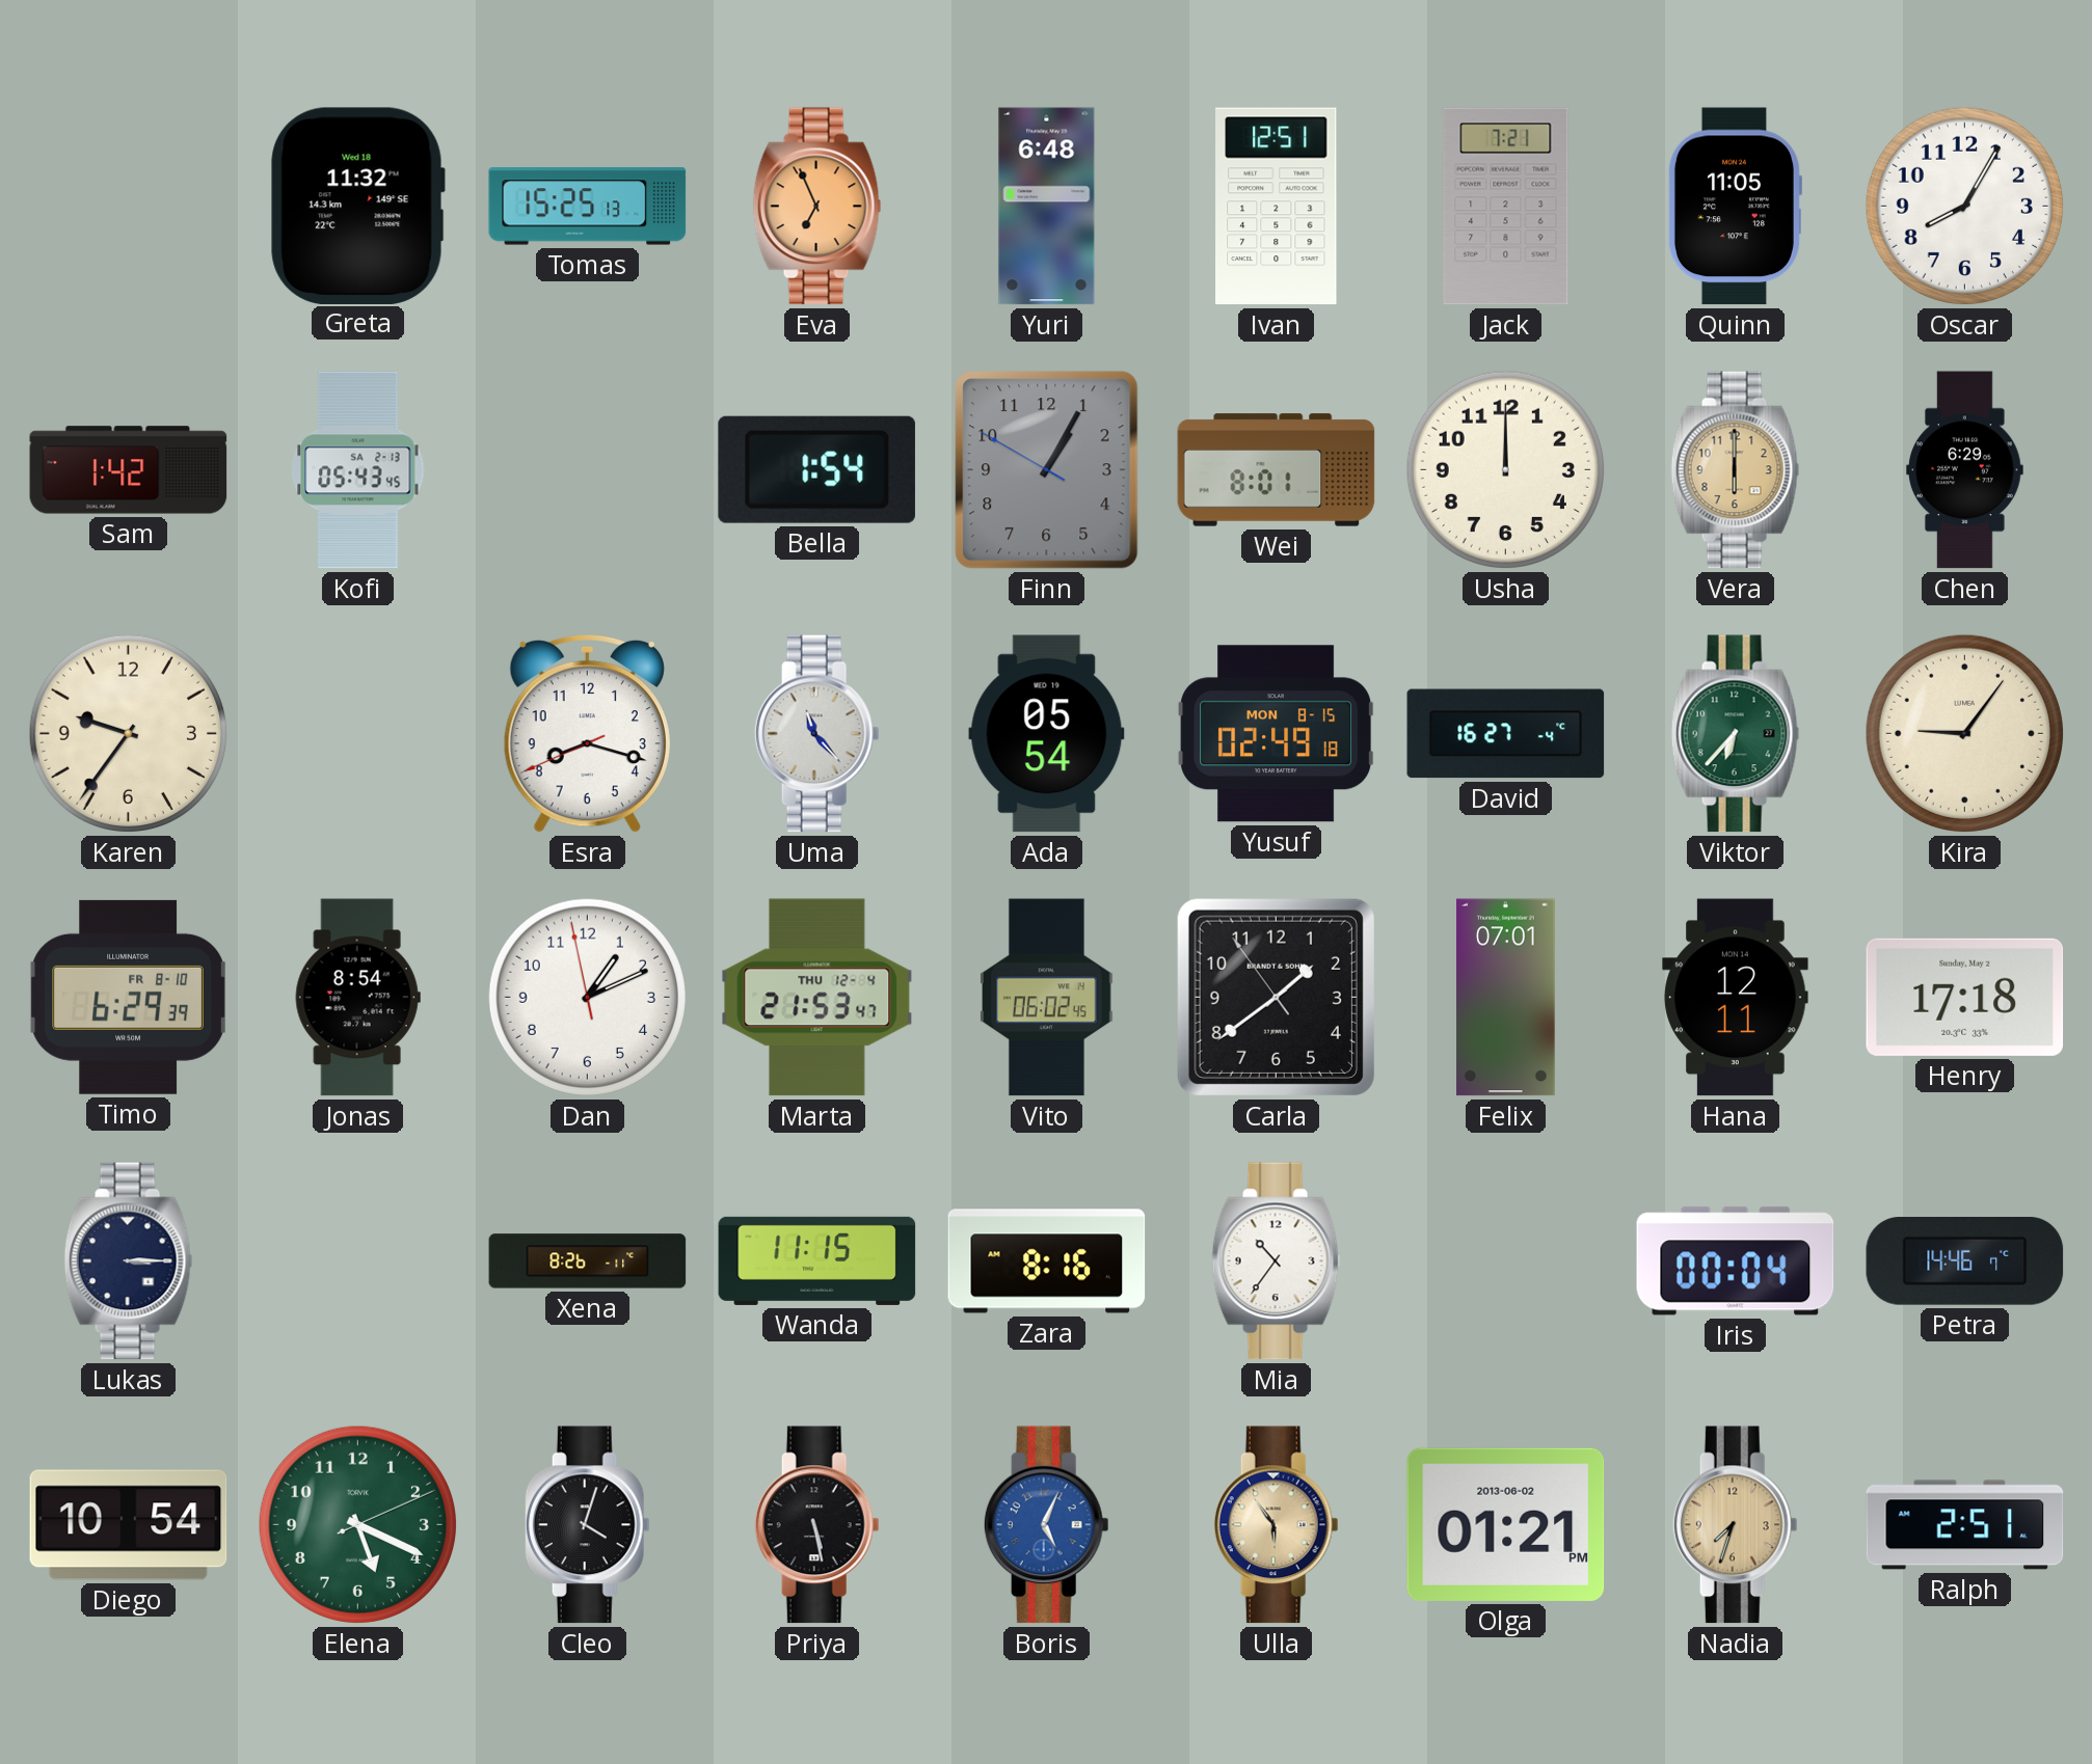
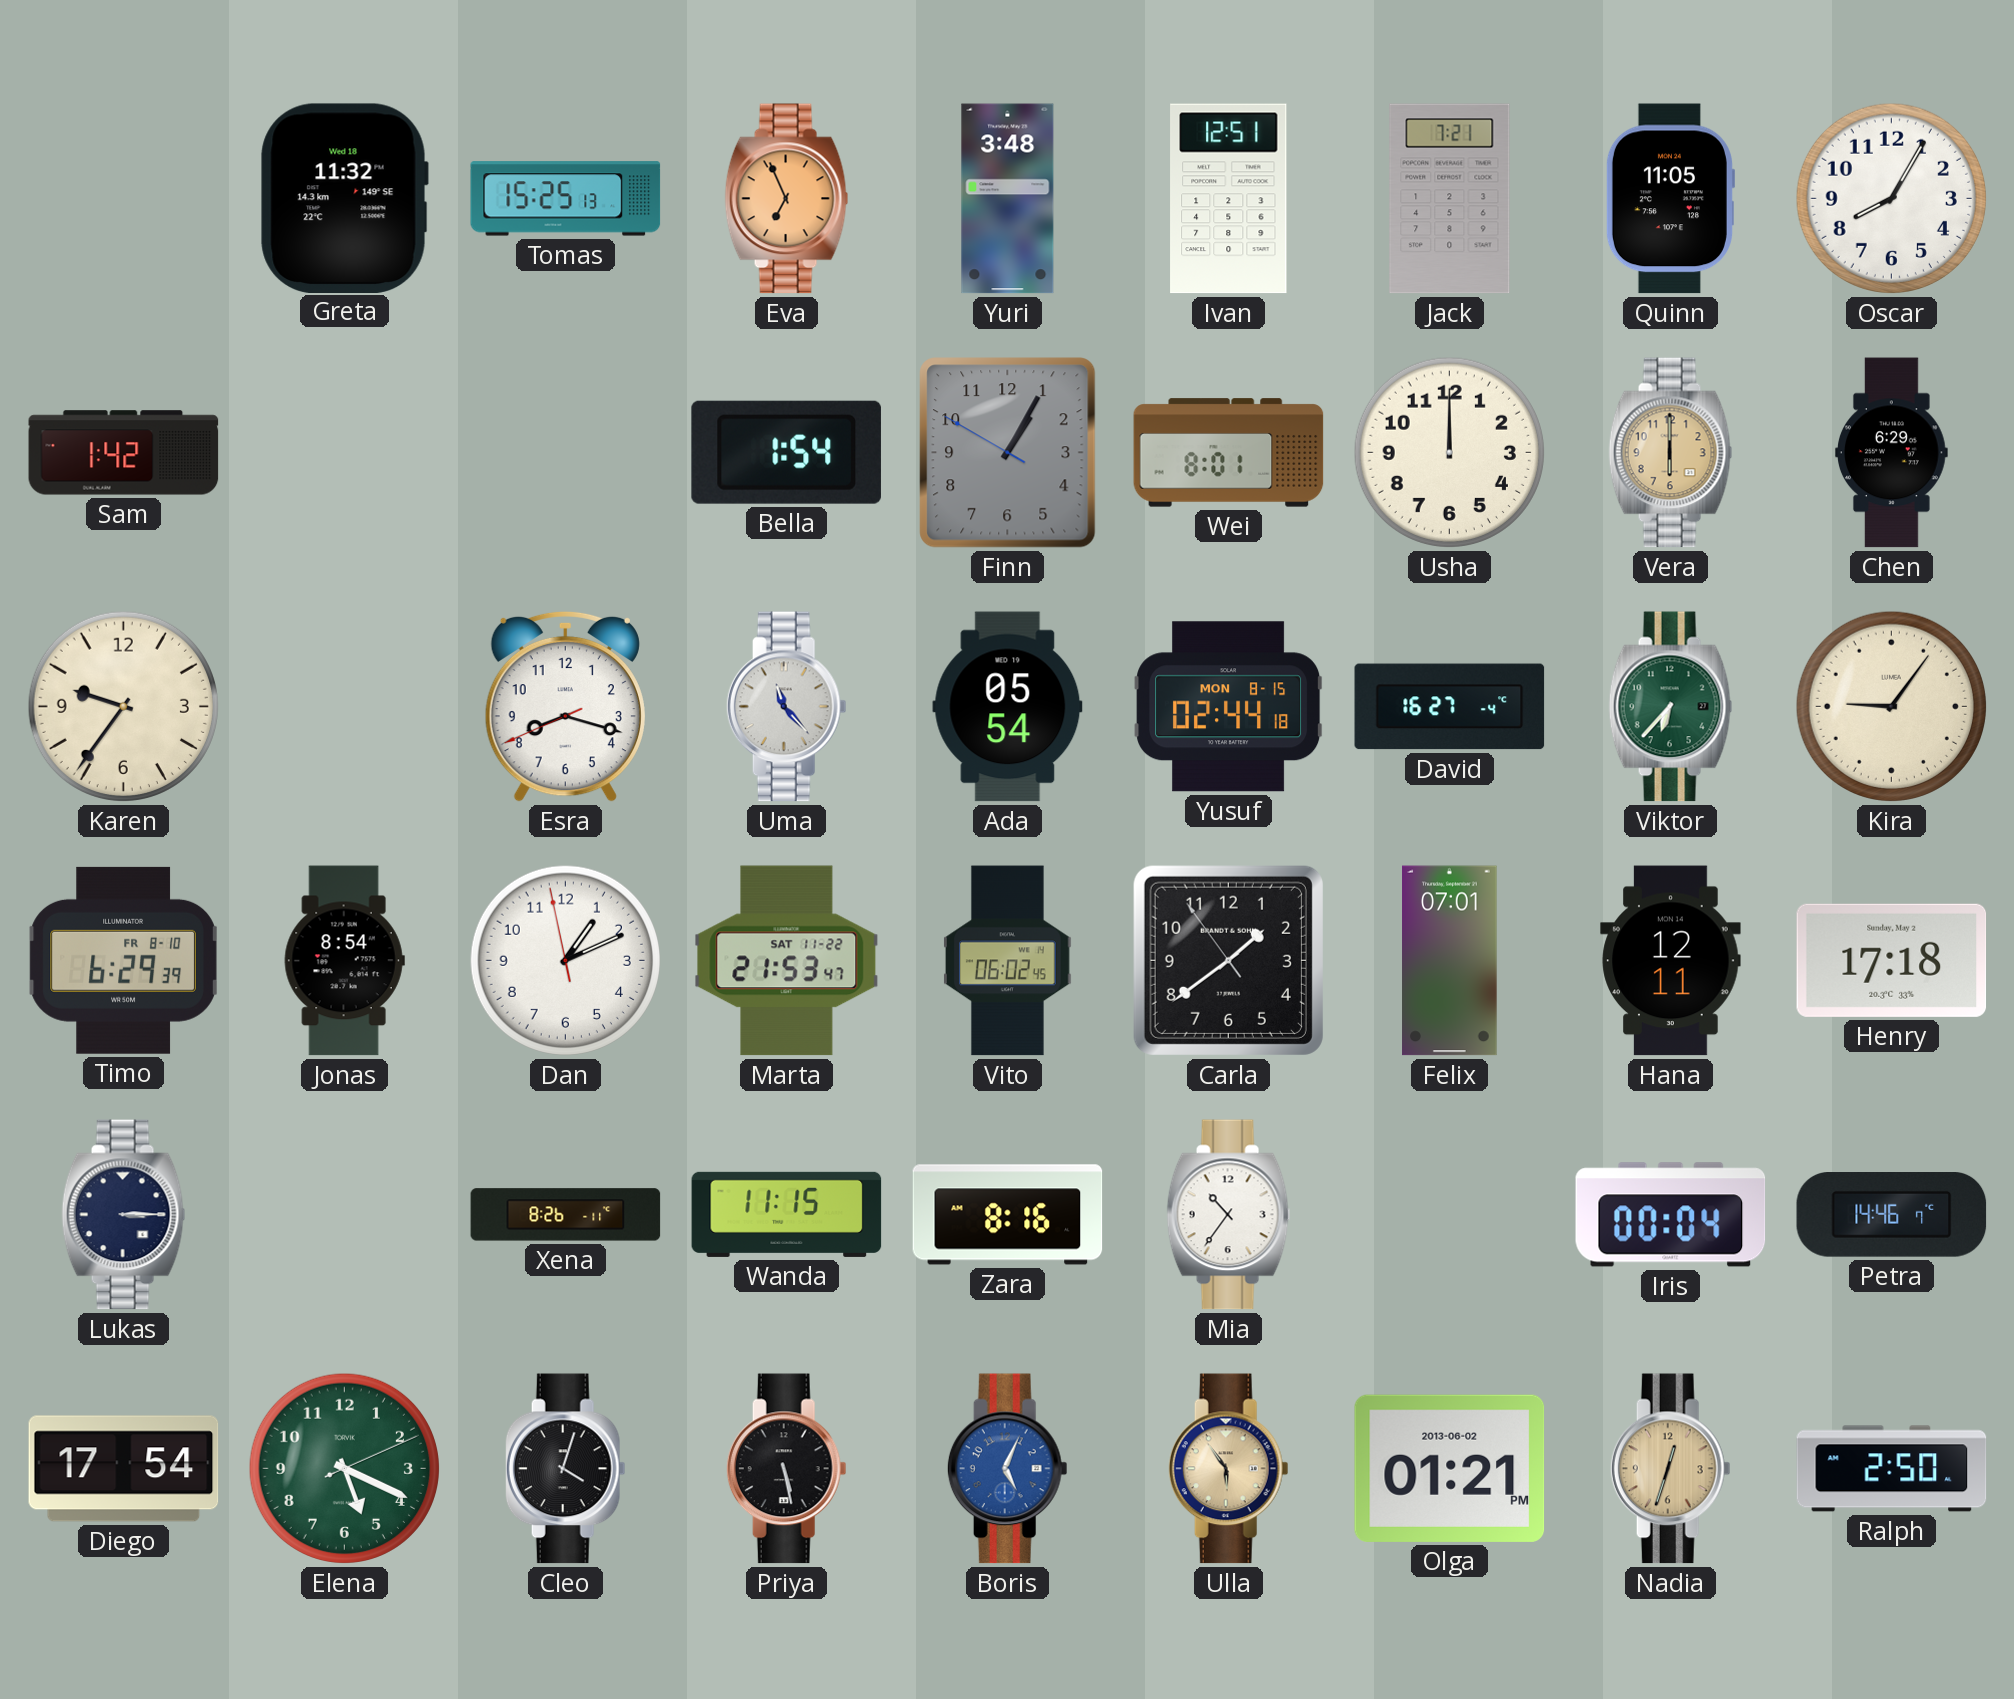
Yuri: 6:48 -> 3:48 (1008, 199)
Kofi: 05:43 -> none (358, 470)
Yusuf: 02:49 -> 02:44 (1229, 707)
Marta date: THU 12-4 -> SAT 11-22 (787, 961)
Diego: 10:54 -> 17:54 (124, 1469)
Nadia: 7:33 -> 12:33 (1670, 1469)
Ralph: 2:51 -> 2:50 (1892, 1469)
